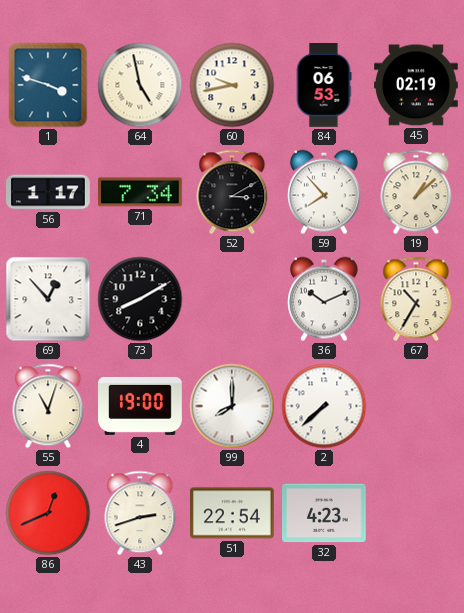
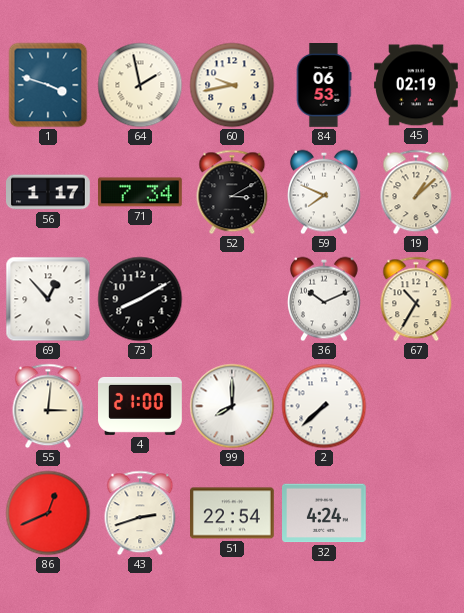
64: 4:58 -> 1:58 (140, 85)
59: 7:53 -> 7:49 (325, 192)
55: 11:03 -> 3:01 (48, 406)
4: 19:00 -> 21:00 (140, 406)
32: 4:23 -> 4:24 (325, 513)
